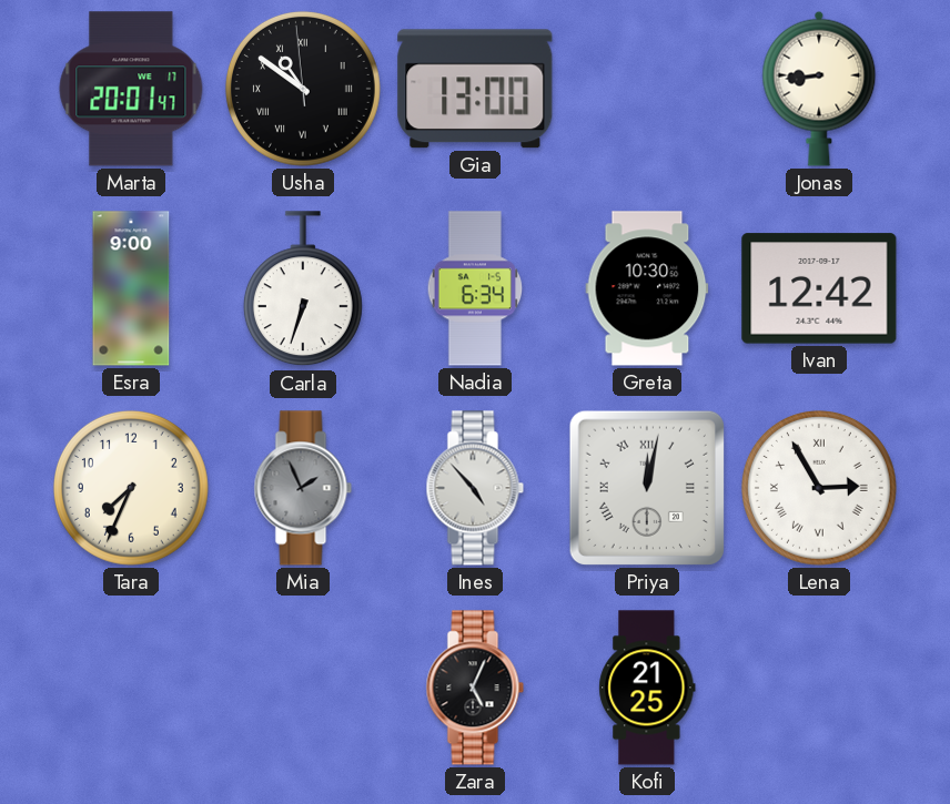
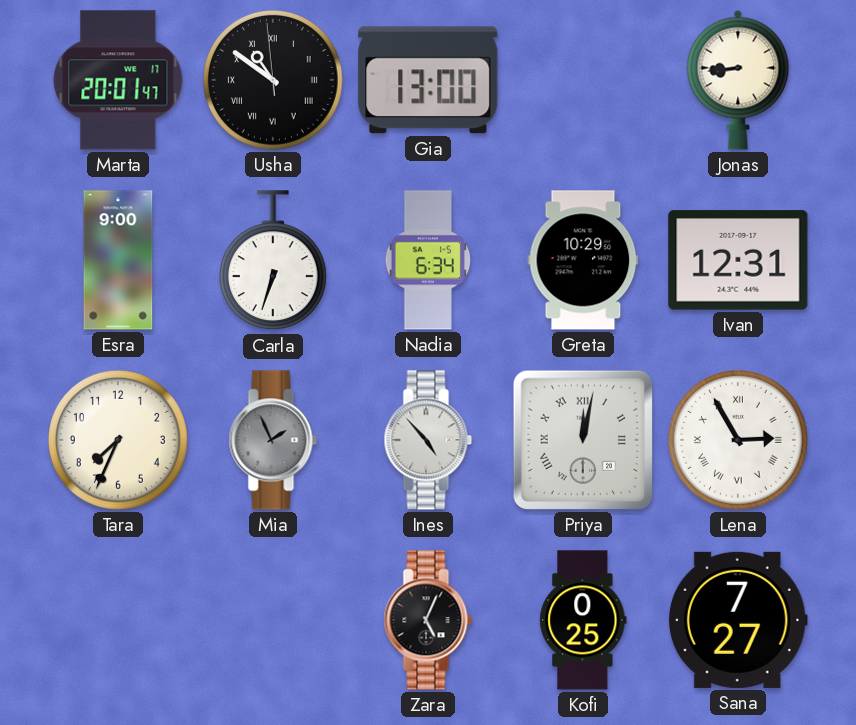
Greta: 10:30 -> 10:29 (583, 260)
Ivan: 12:42 -> 12:31 (738, 260)
Kofi: 21:25 -> 0:25 (583, 620)
Sana: none -> 7:27 (738, 620)
